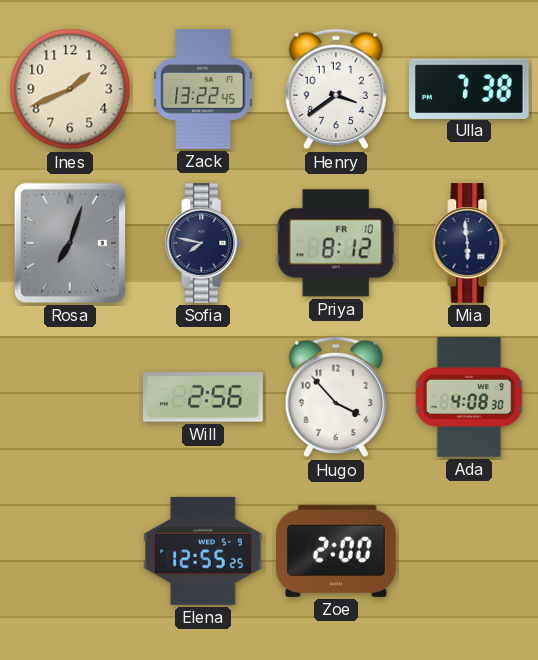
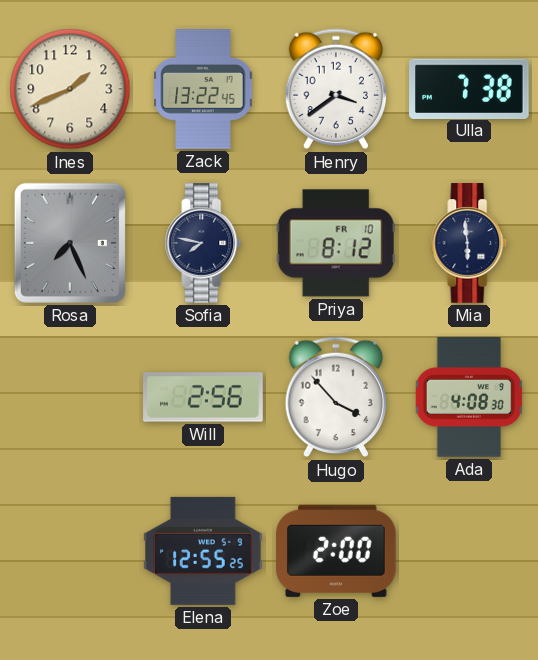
Rosa: 7:03 -> 7:26 (70, 243)
